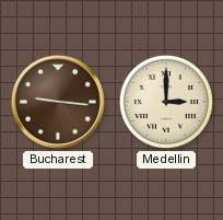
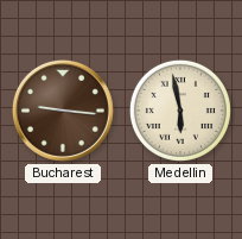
Medellin: 3:00 -> 5:58 (180, 111)
